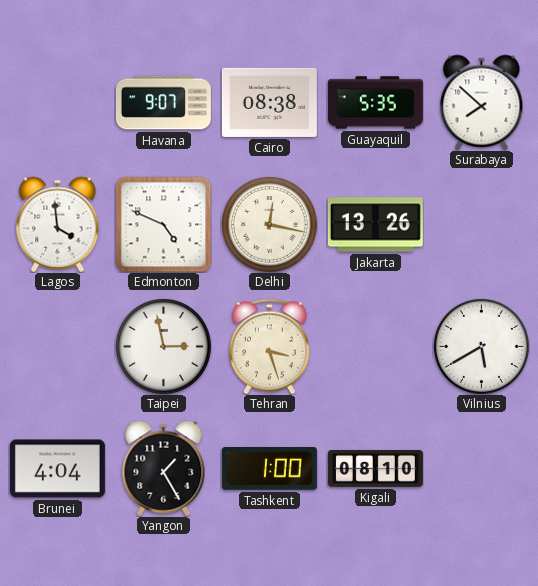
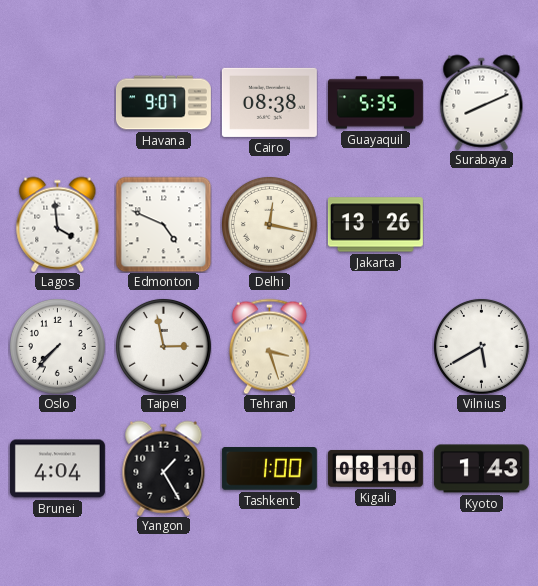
Surabaya: 7:52 -> 8:11 (482, 102)
Oslo: none -> 7:37 (57, 346)
Kyoto: none -> 1:43 (481, 469)
